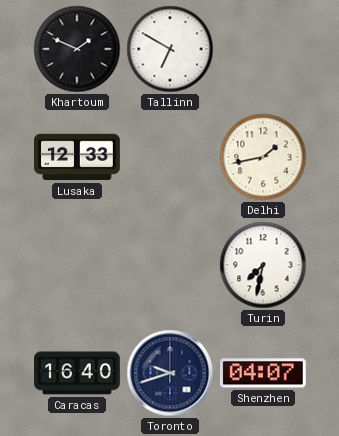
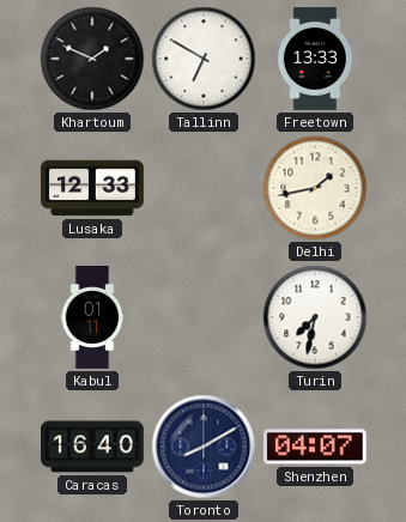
Freetown: none -> 13:33 (315, 60)
Kabul: none -> 01:11 (92, 317)
Toronto: 9:42 -> 8:10 (204, 447)
